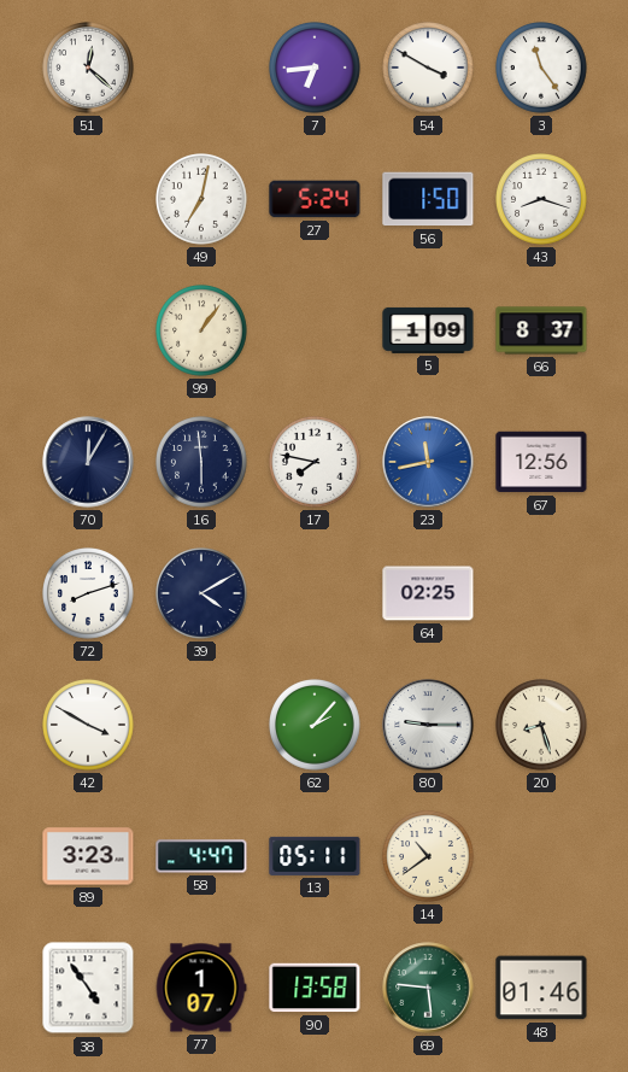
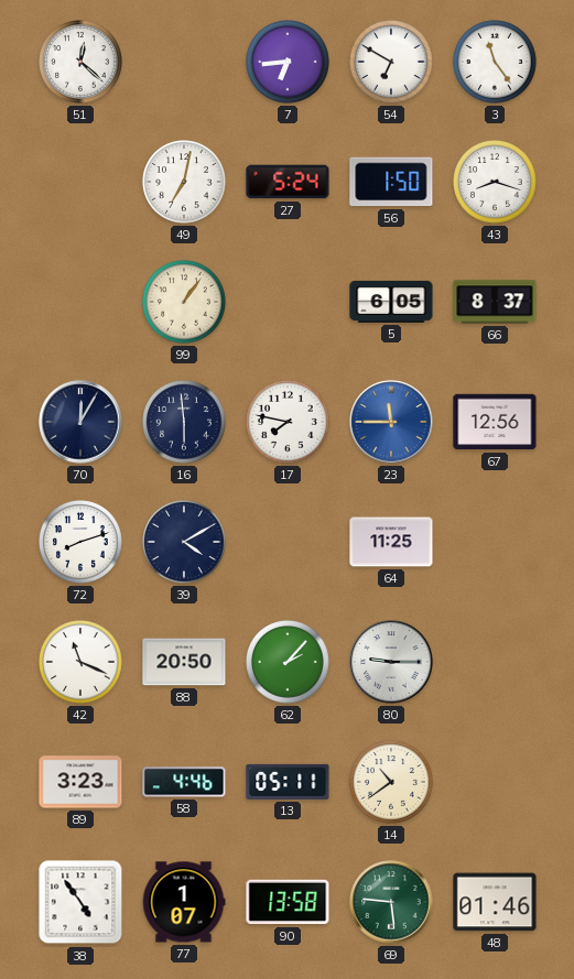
54: 3:50 -> 6:50 (392, 63)
5: 1:09 -> 6:05 (391, 302)
23: 11:43 -> 11:45 (391, 422)
64: 02:25 -> 11:25 (391, 542)
42: 3:50 -> 11:19 (82, 663)
88: none -> 20:50 (184, 662)
20: 8:27 -> none (542, 726)
58: 4:47 -> 4:46 (184, 782)
